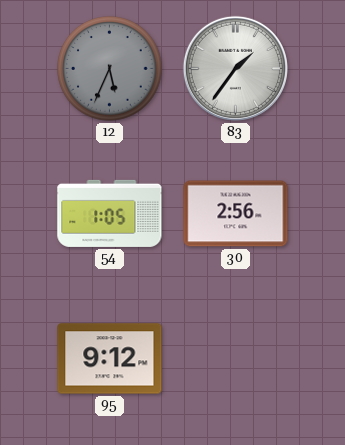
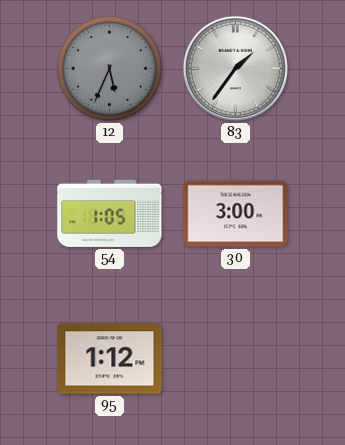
30: 2:56 -> 3:00 (236, 214)
95: 9:12 -> 1:12 (110, 359)
